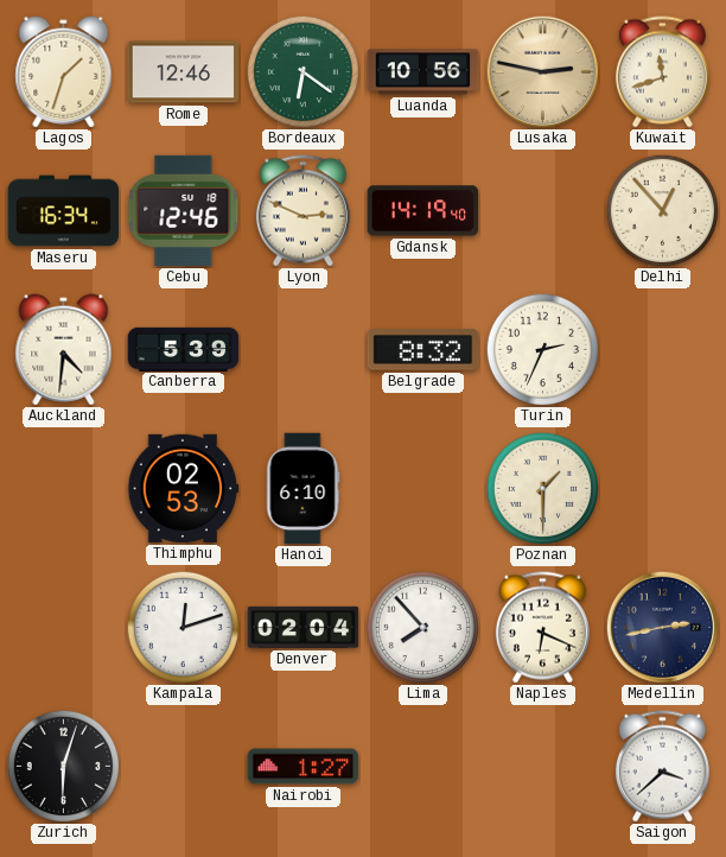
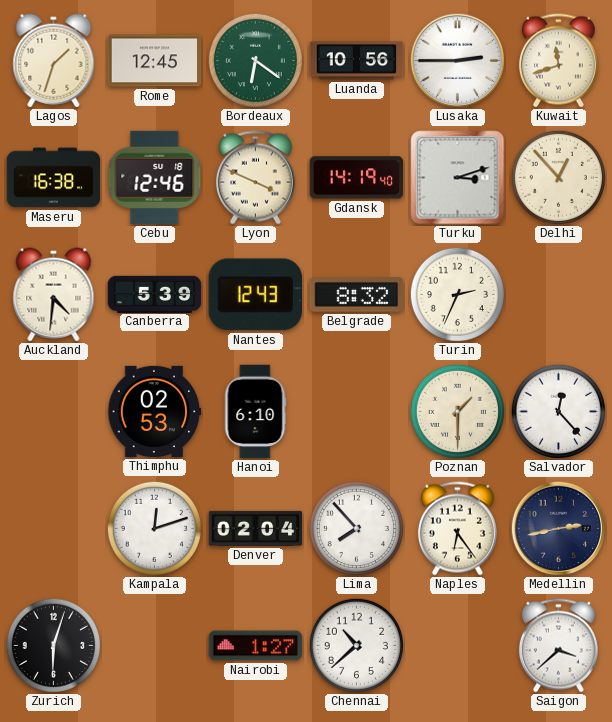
Rome: 12:46 -> 12:45 (155, 61)
Lusaka: 2:47 -> 2:45 (457, 60)
Lusaka dial: champagne -> white (457, 60)
Maseru: 16:34 -> 16:38 (54, 178)
Lyon: 2:49 -> 3:49 (255, 178)
Turku: none -> 3:12 (458, 178)
Nantes: none -> 12:43 (255, 295)
Salvador: none -> 12:23 (558, 411)
Naples: 6:19 -> 6:24 (457, 529)
Chennai: none -> 10:38 (356, 645)
